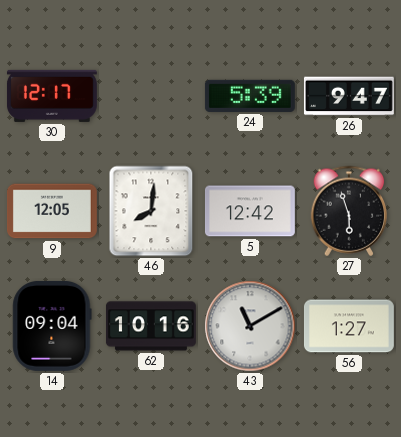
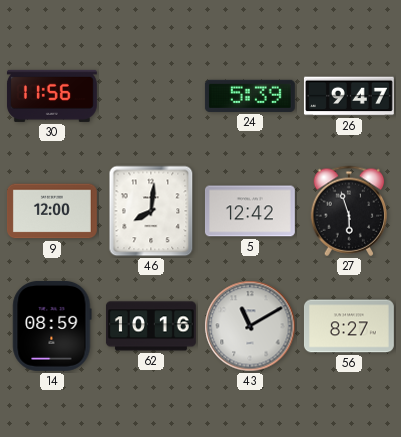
30: 12:17 -> 11:56 (52, 96)
9: 12:05 -> 12:00 (52, 211)
14: 09:04 -> 08:59 (52, 326)
56: 1:27 -> 8:27 (349, 326)
